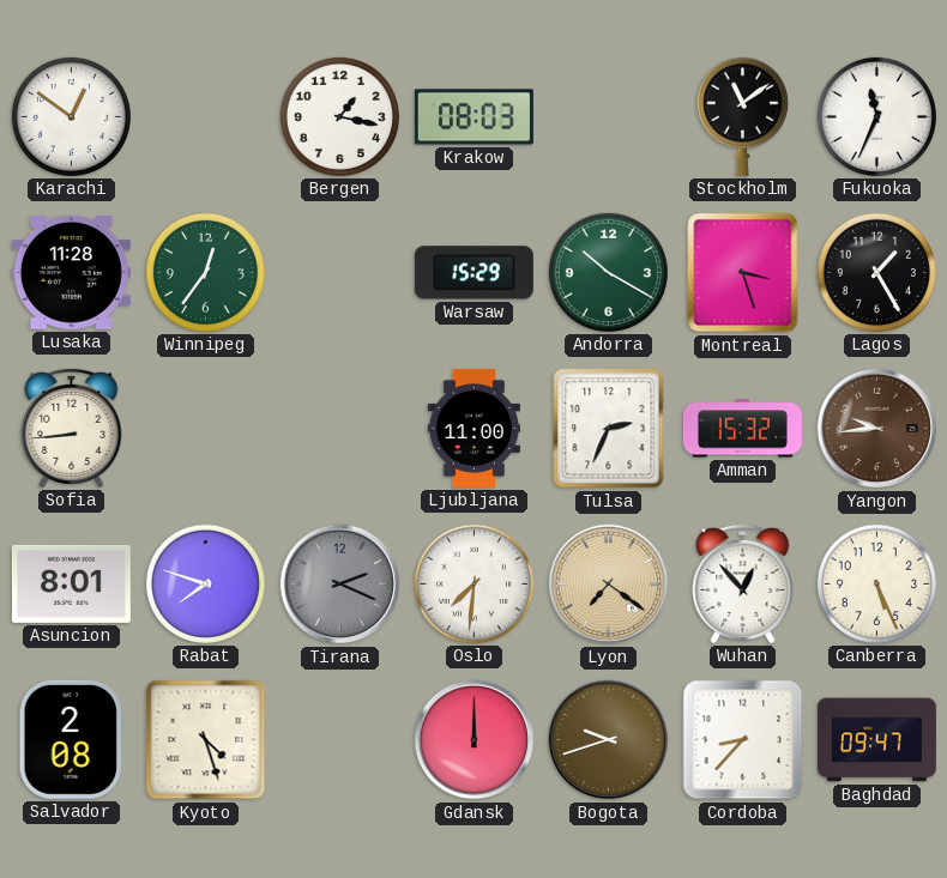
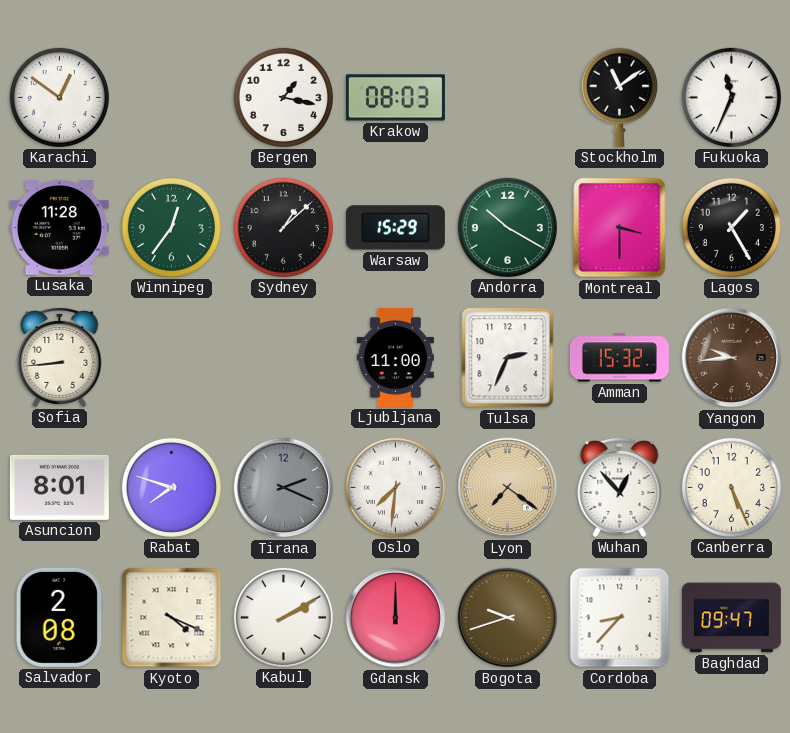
Sydney: none -> 1:08 (283, 227)
Montreal: 3:27 -> 3:30 (620, 228)
Kyoto: 4:27 -> 4:19 (172, 618)
Kabul: none -> 2:10 (283, 617)
